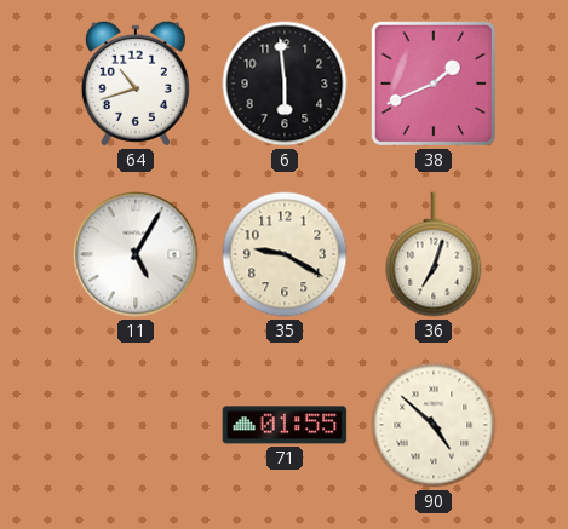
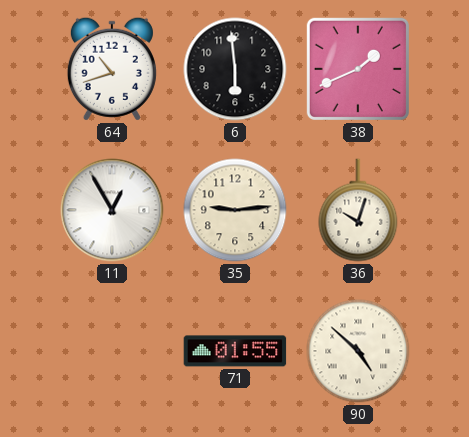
11: 5:05 -> 12:55 (112, 210)
35: 9:20 -> 9:14 (235, 210)
36: 7:03 -> 10:03 (358, 210)
